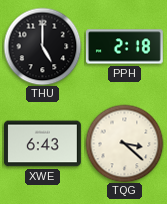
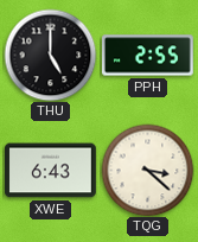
PPH: 2:18 -> 2:55 (147, 56)
